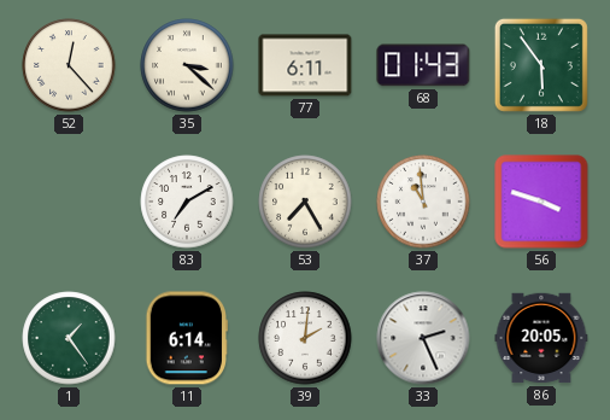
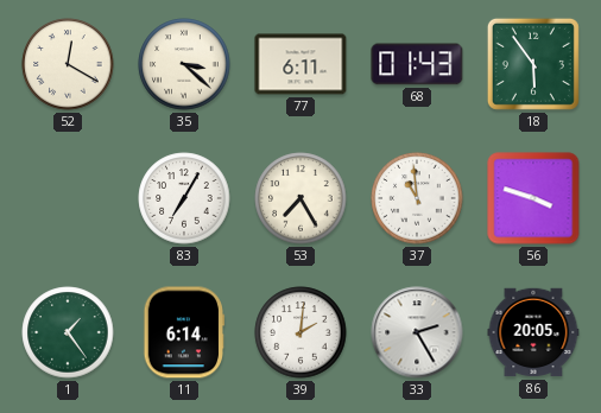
52: 12:23 -> 12:20 (68, 64)
83: 7:10 -> 7:05 (184, 198)
33: 2:26 -> 2:25 (417, 332)
